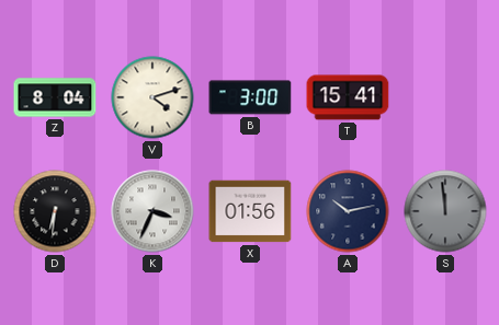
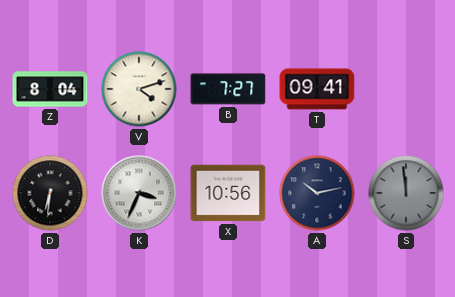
B: 3:00 -> 7:27 (228, 89)
T: 15:41 -> 09:41 (317, 89)
X: 01:56 -> 10:56 (228, 193)
